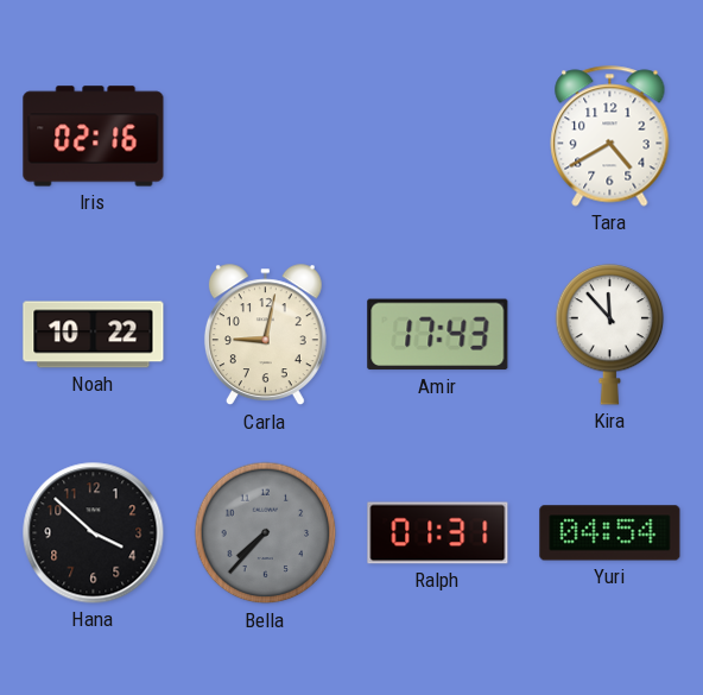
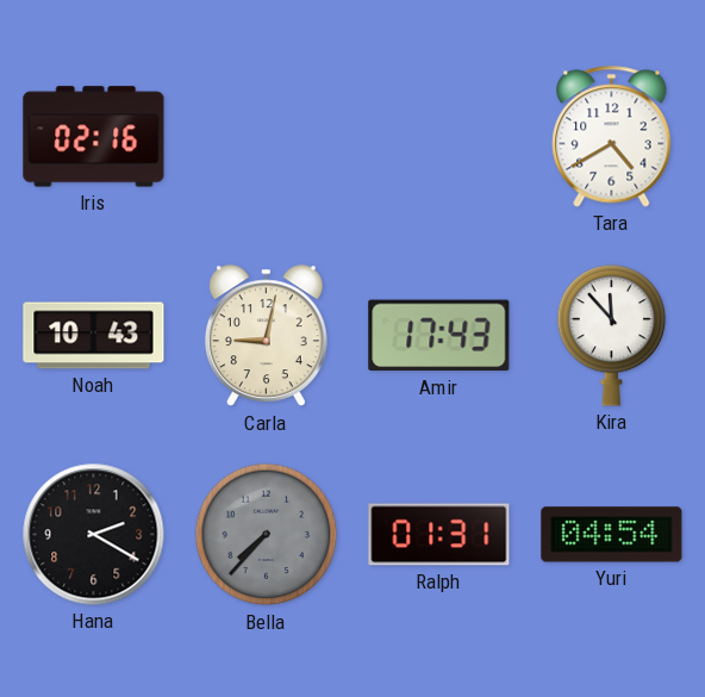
Noah: 10:22 -> 10:43 (94, 336)
Hana: 3:52 -> 2:20 (94, 535)
